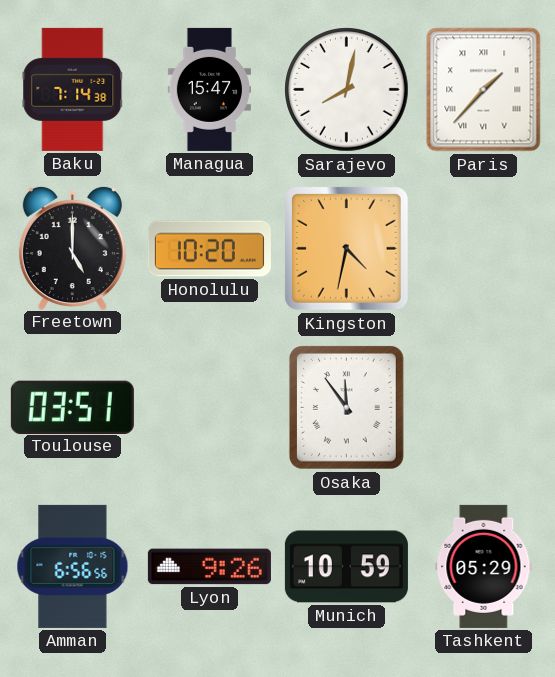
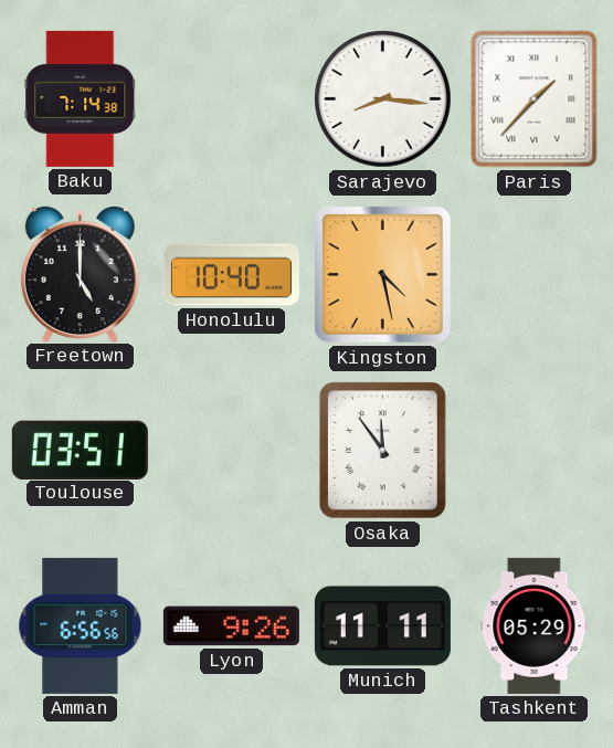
Managua: 15:47 -> none (209, 89)
Sarajevo: 8:02 -> 8:16 (383, 99)
Honolulu: 10:20 -> 10:40 (231, 275)
Kingston: 4:32 -> 4:28 (382, 274)
Munich: 10:59 -> 11:11 (382, 626)
